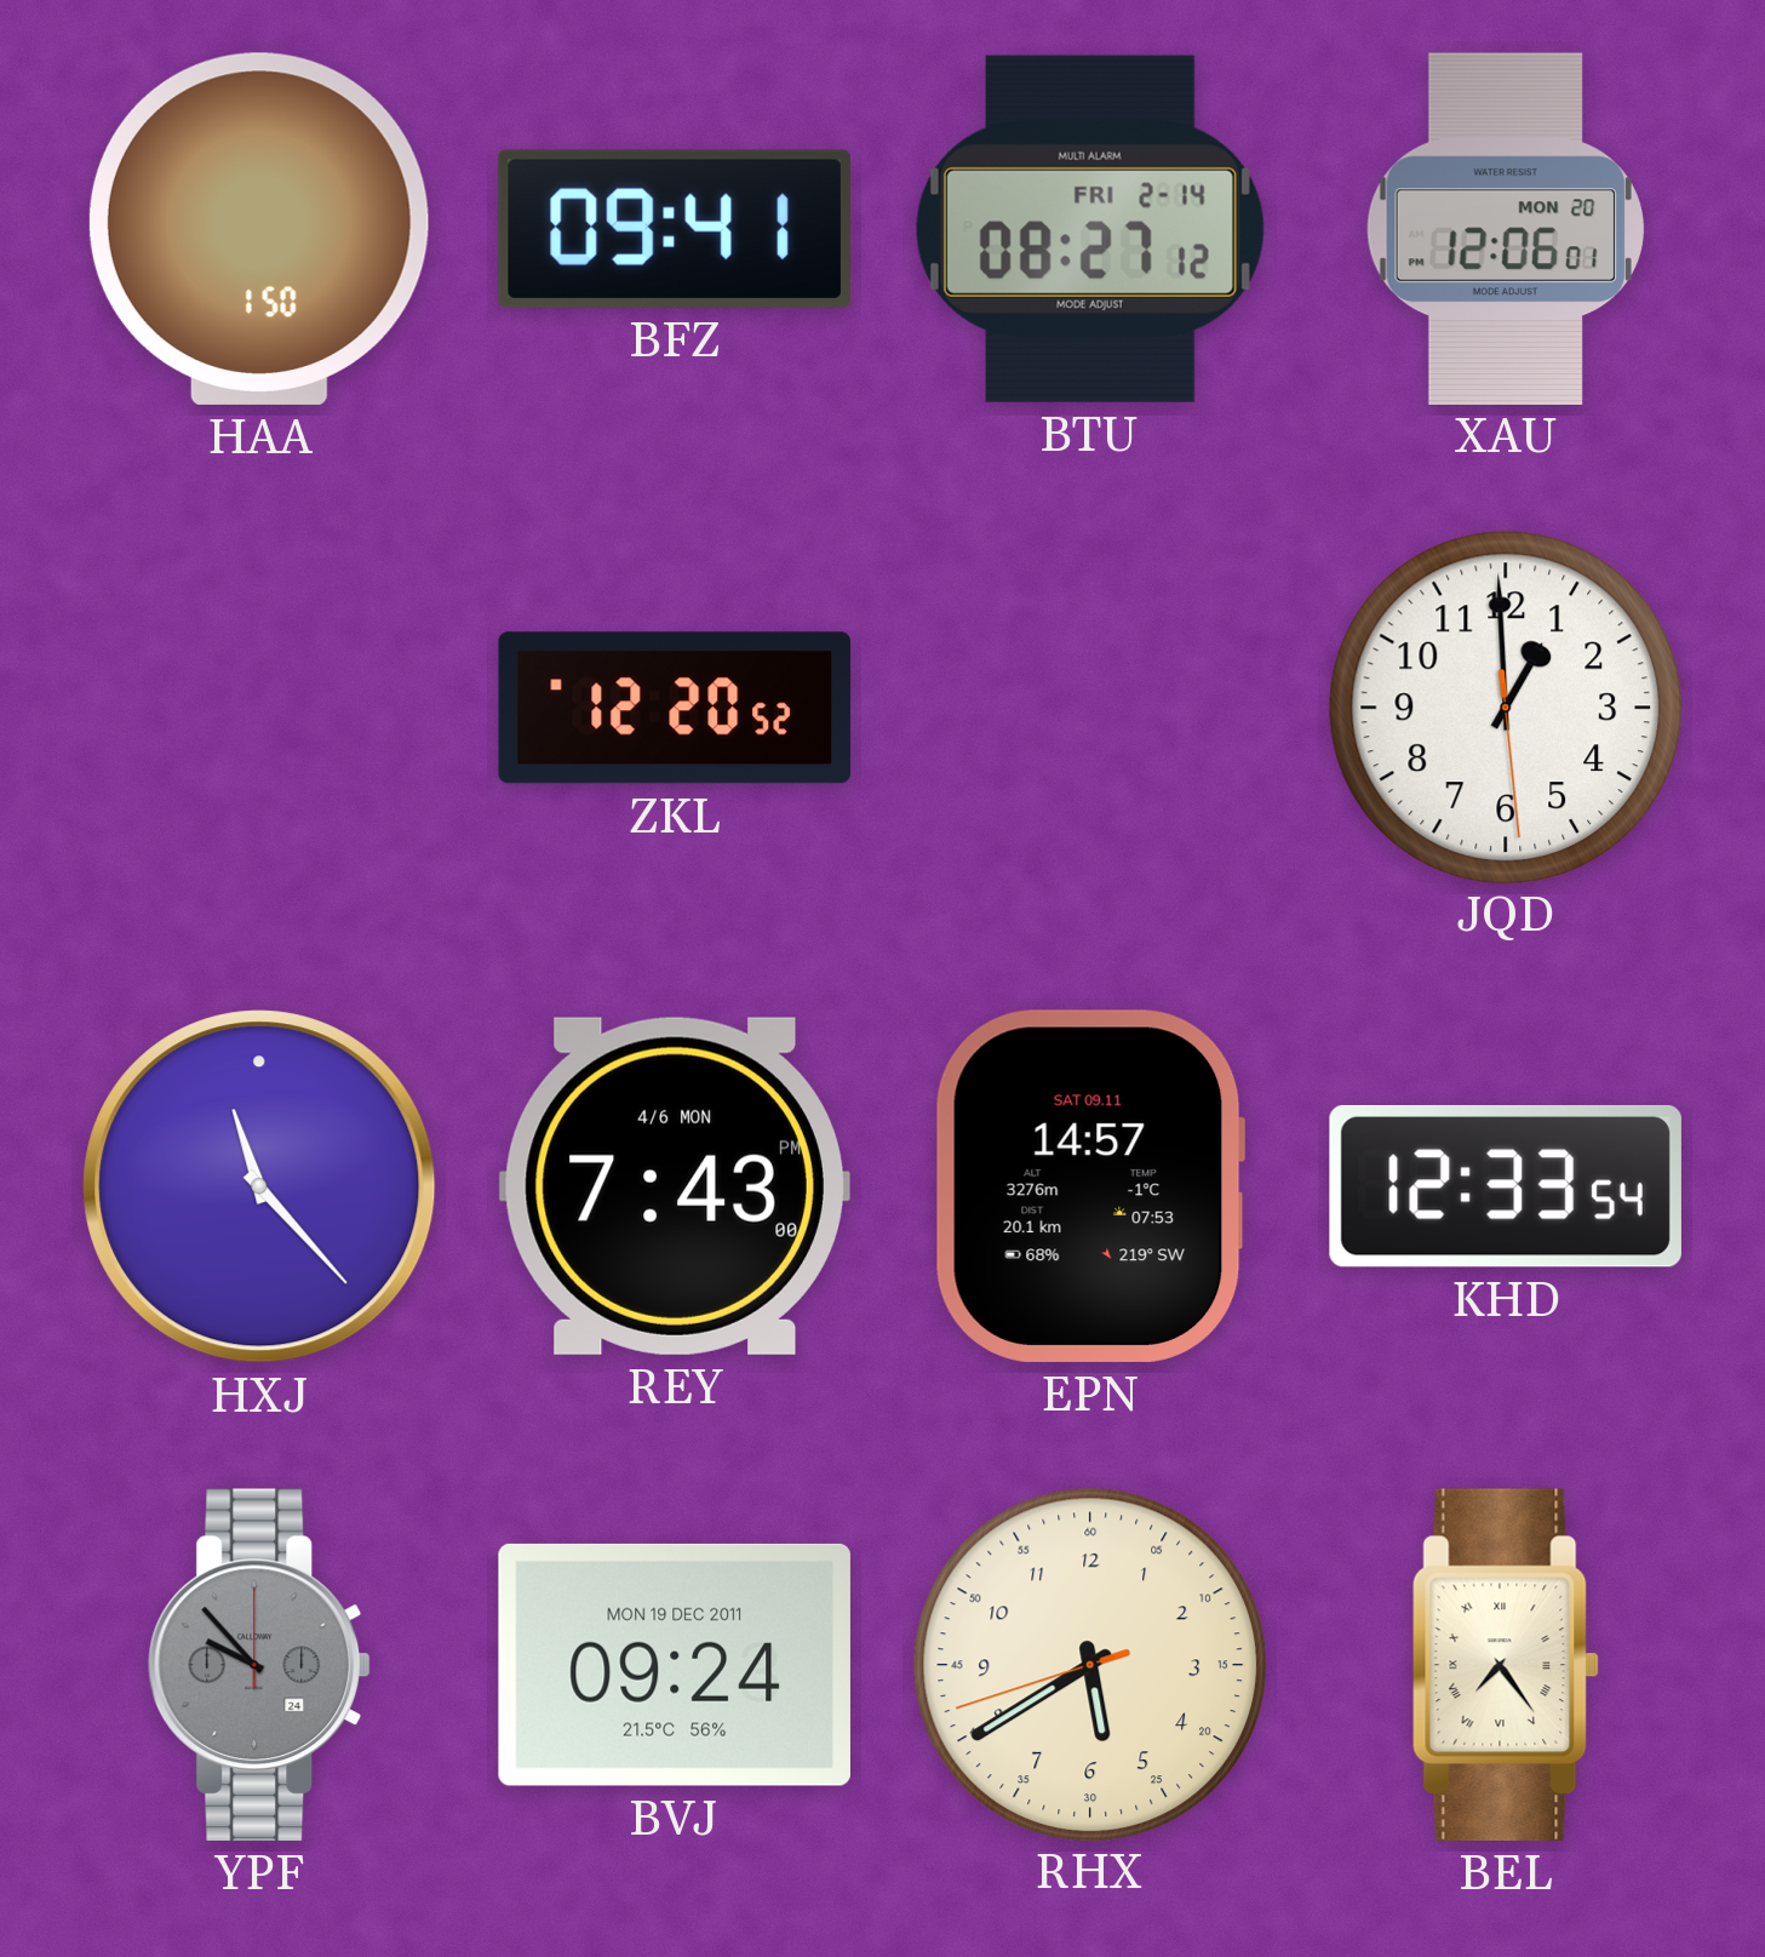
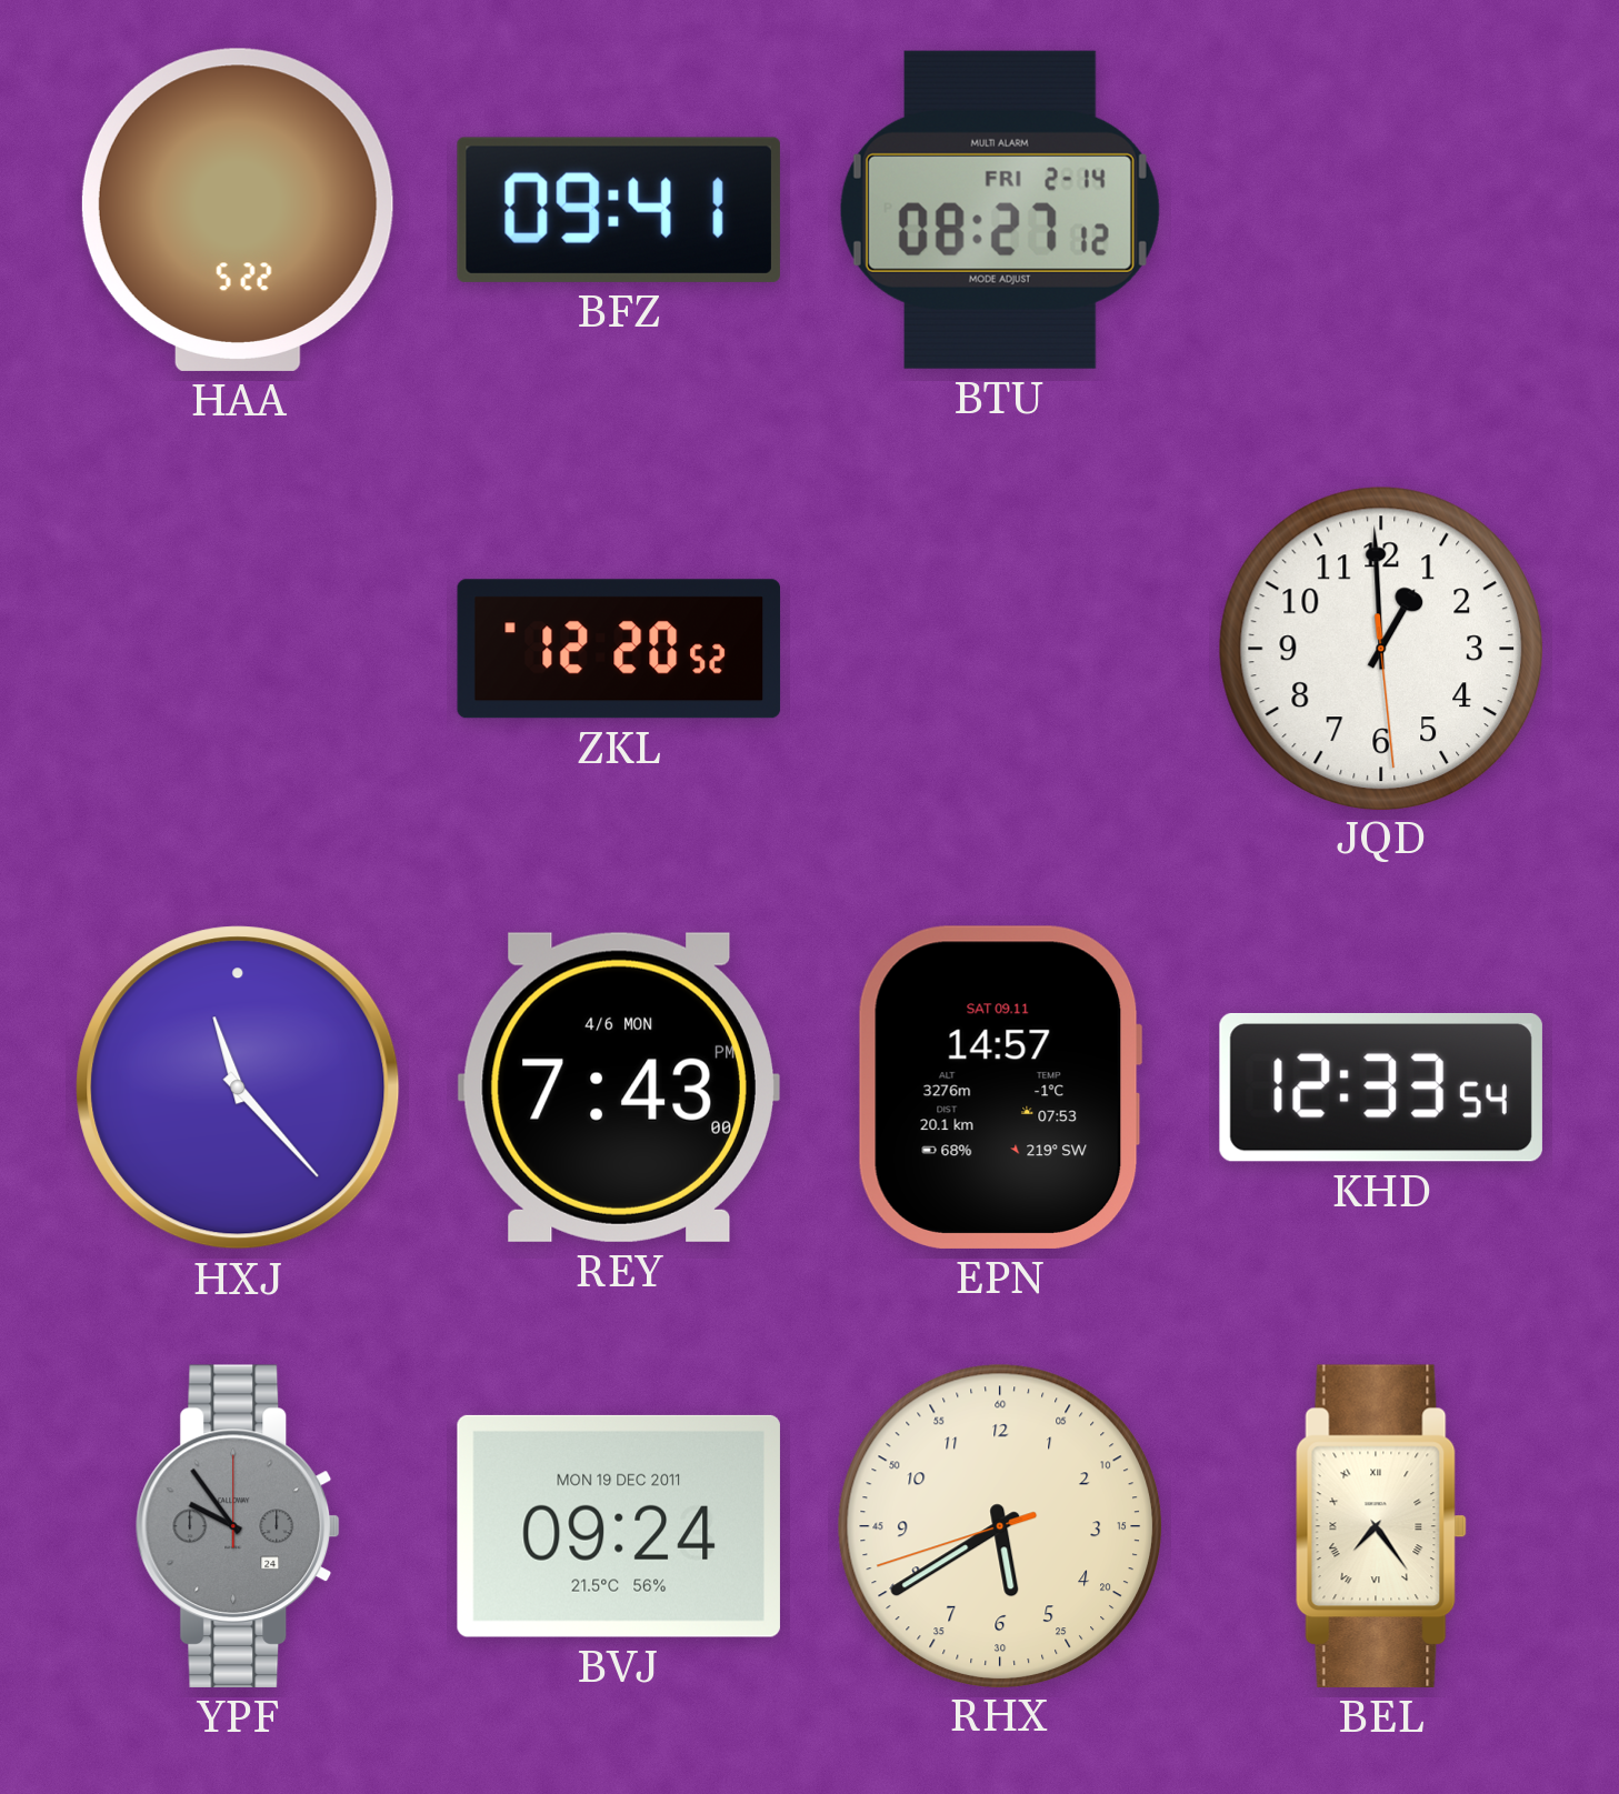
HAA: 1:50 -> 5:22 (238, 210)
XAU: 12:06 -> none (1506, 228)
YPF: 9:53 -> 9:54 (238, 1526)
